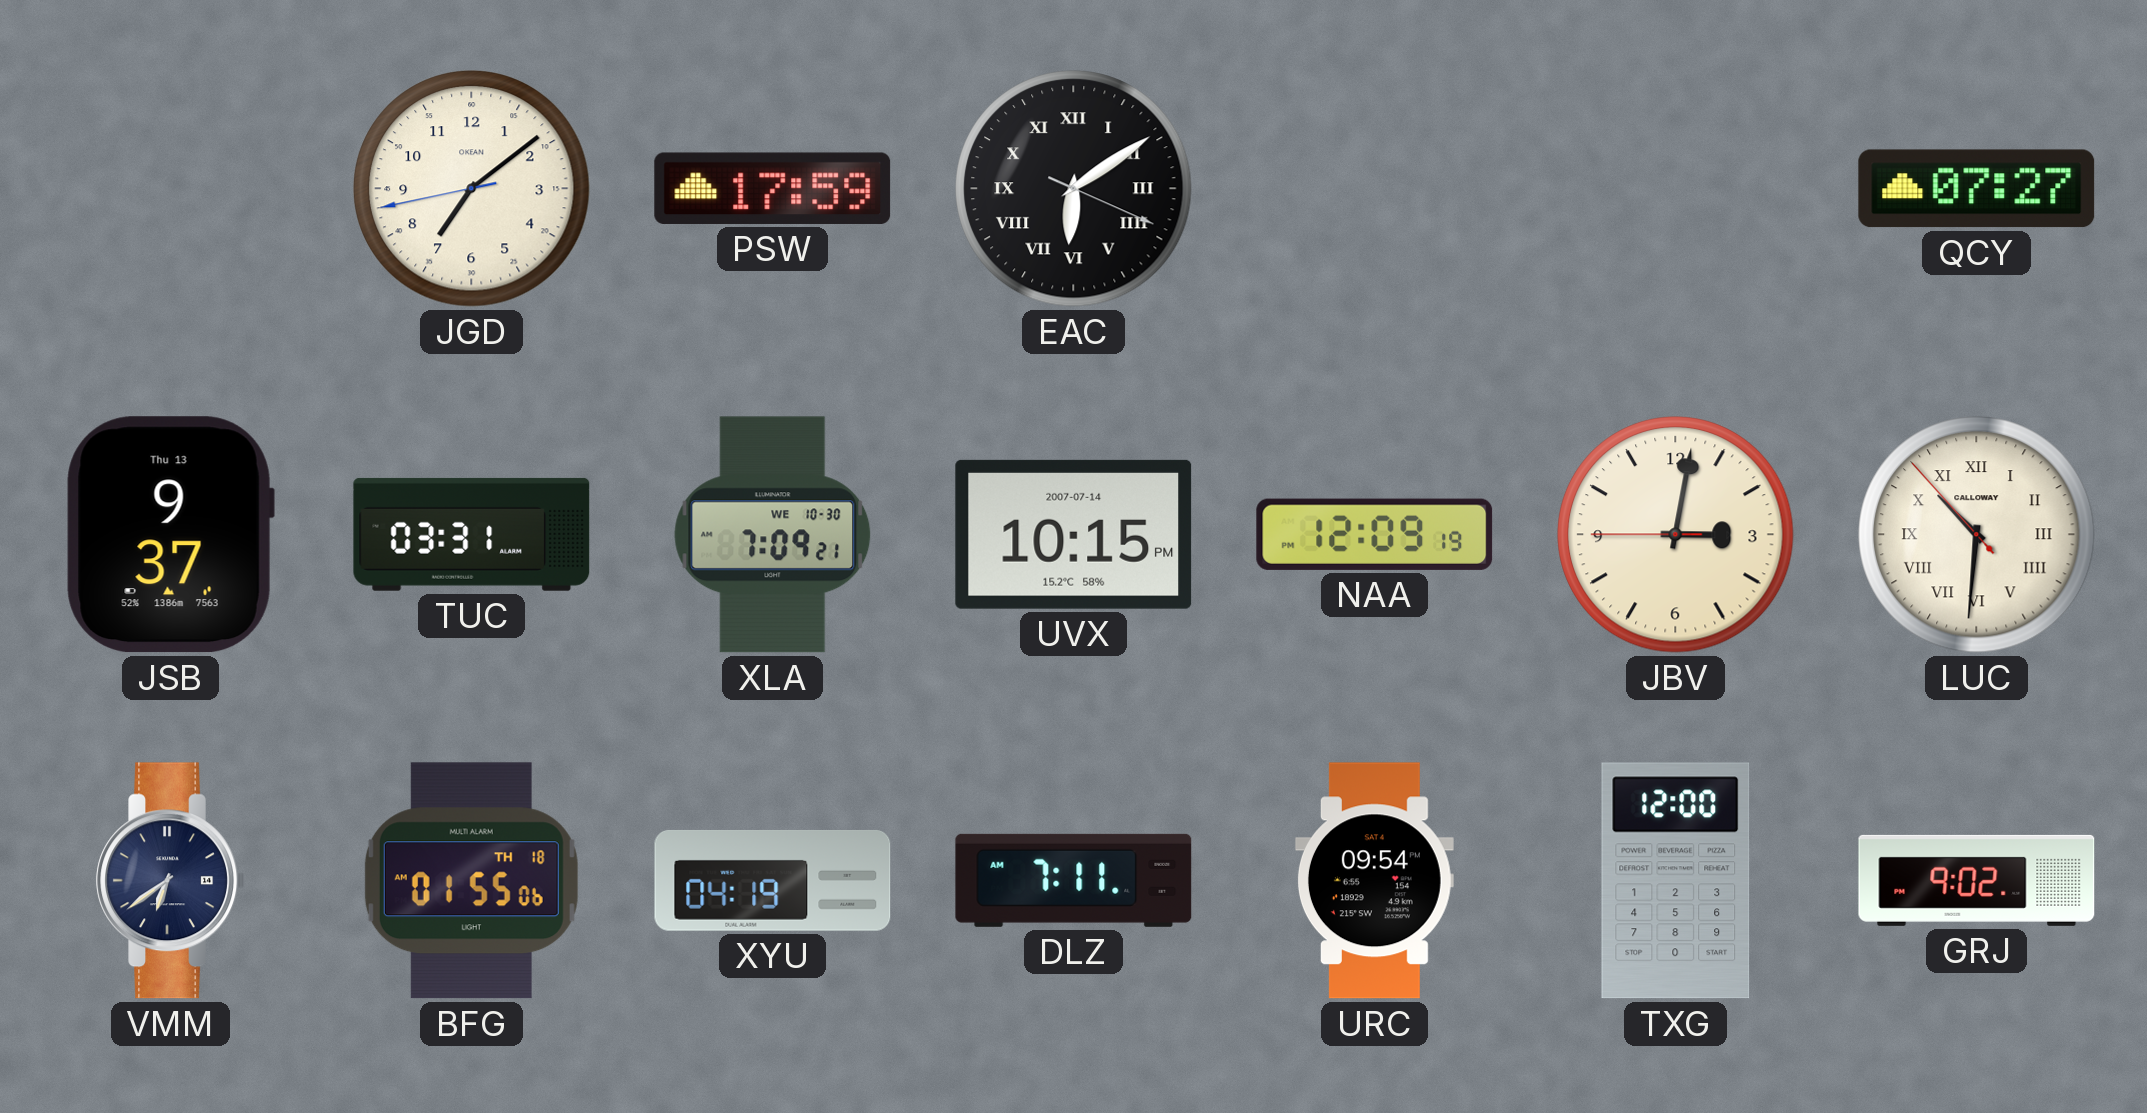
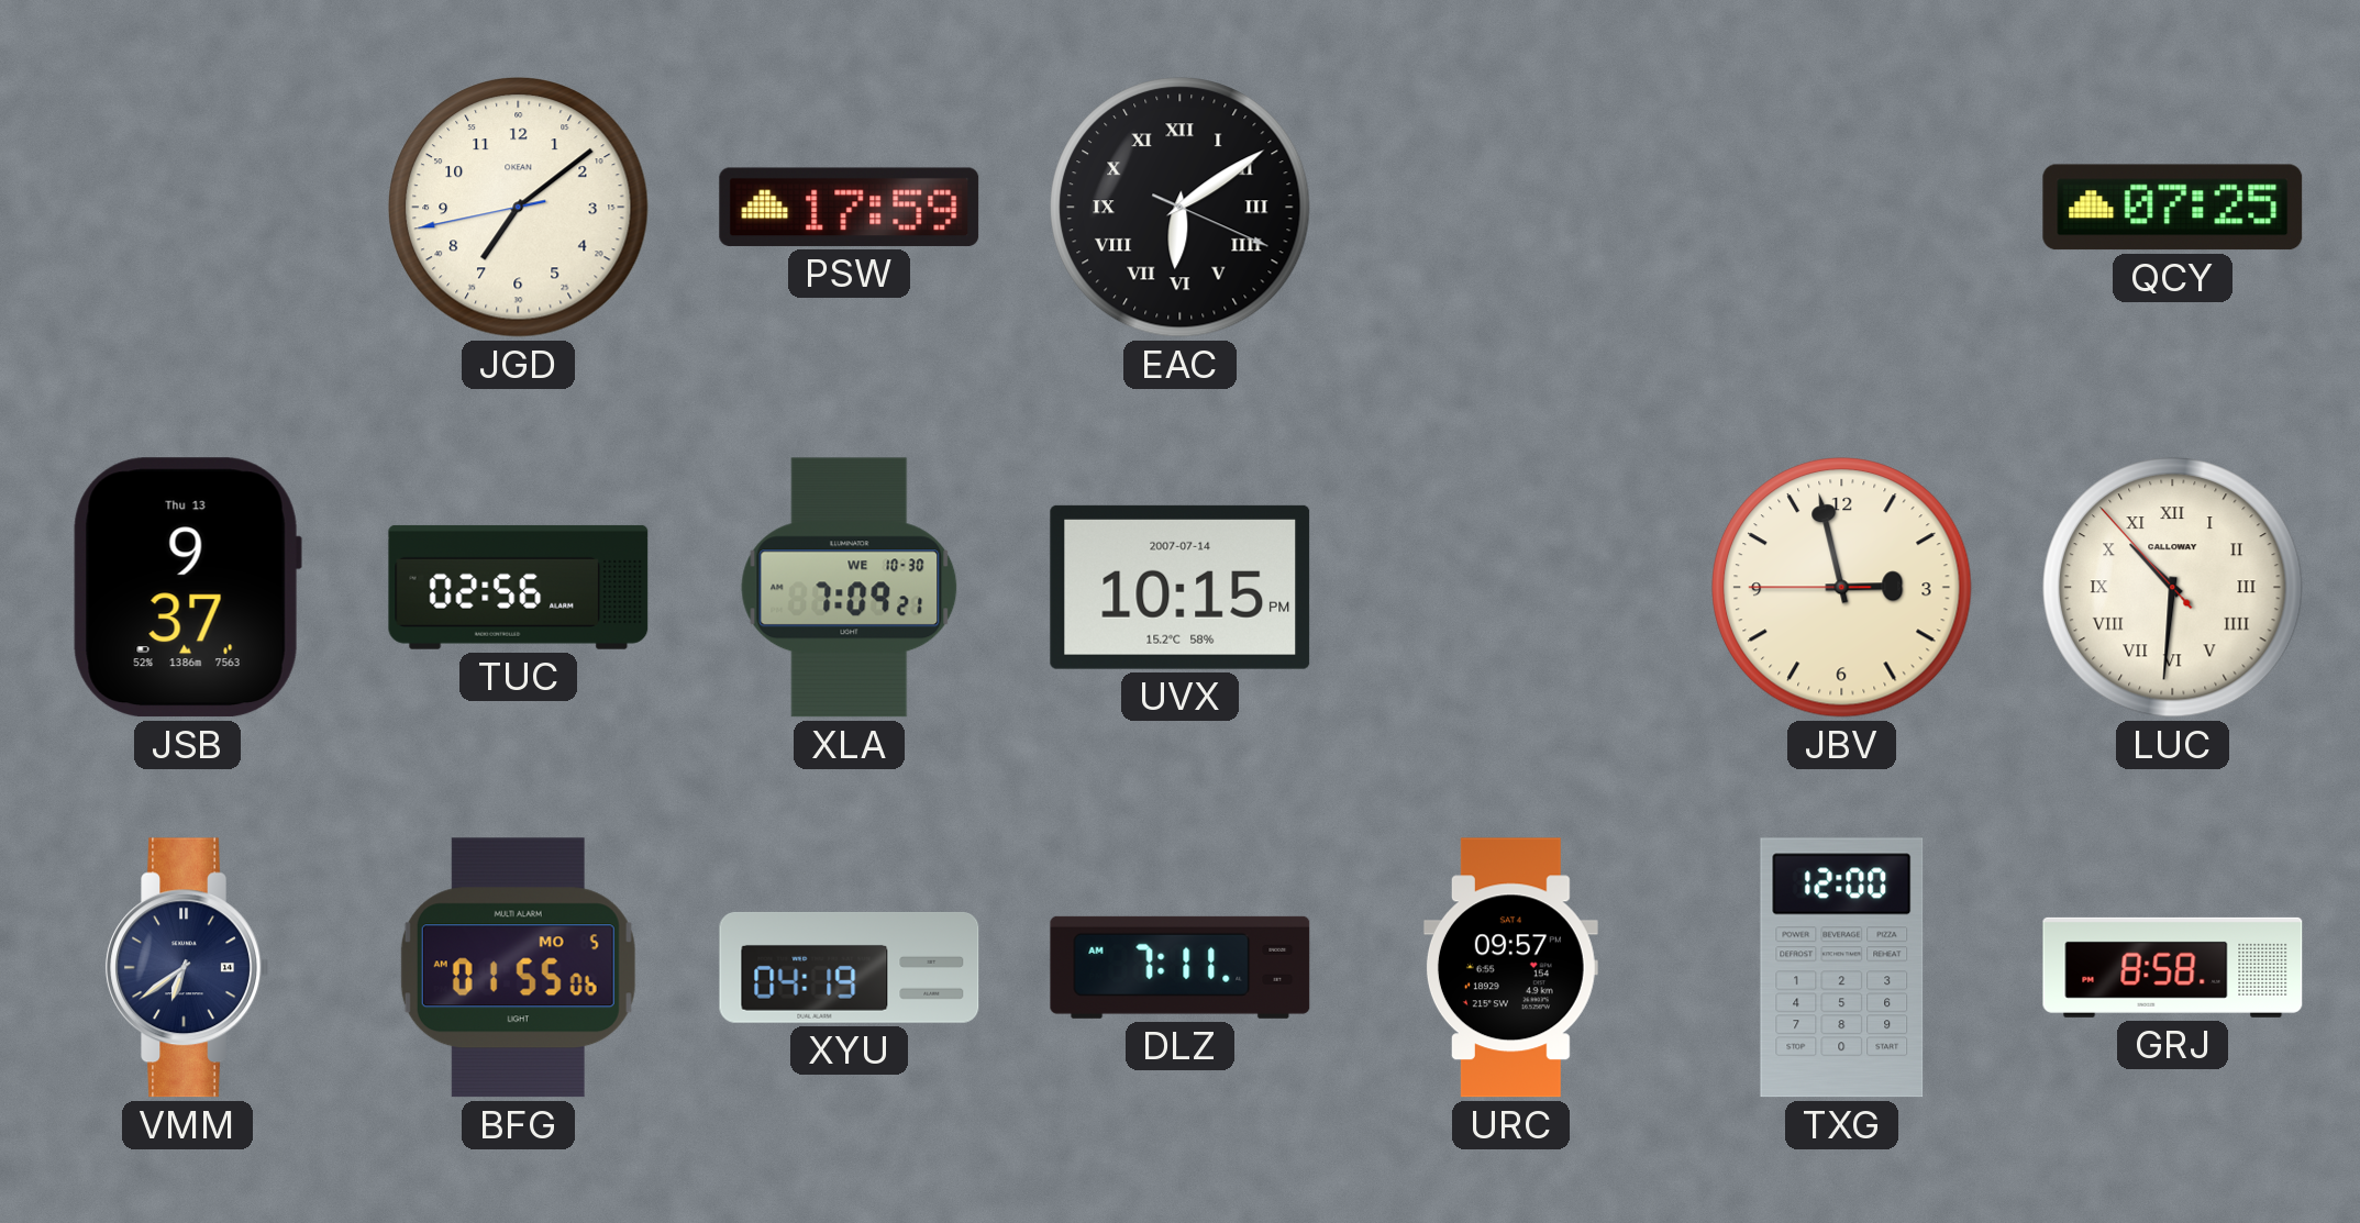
QCY: 07:27 -> 07:25 (2173, 208)
TUC: 03:31 -> 02:56 (519, 587)
NAA: 12:09 -> none (1375, 534)
JBV: 3:01 -> 2:57 (1842, 588)
BFG date: TH 18 -> MO 5 (518, 968)
URC: 09:54 -> 09:57 (1510, 968)
GRJ: 9:02 -> 8:58 (2173, 967)
